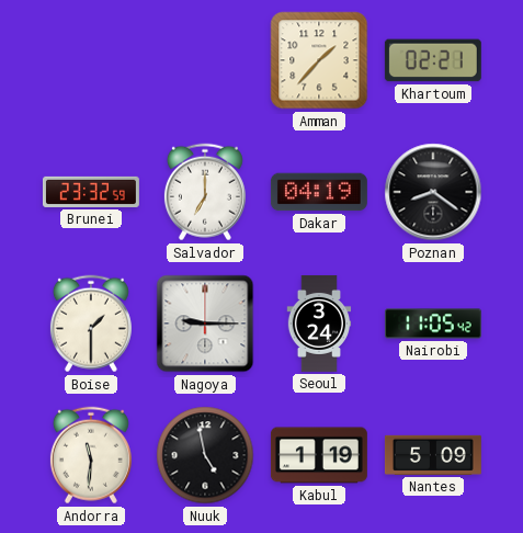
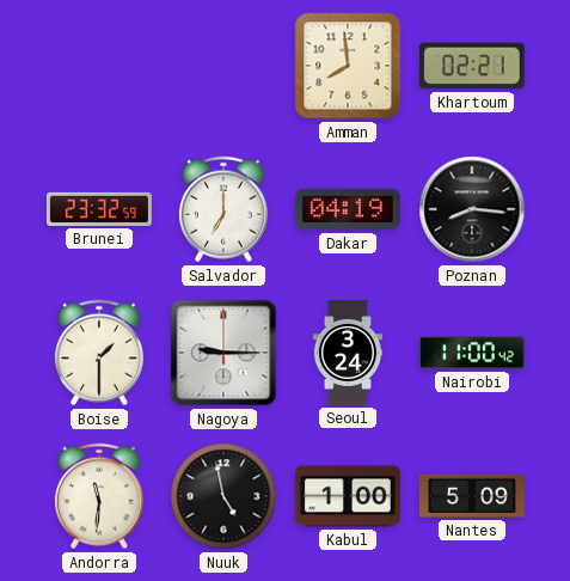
Amman: 1:37 -> 7:59 (348, 66)
Poznan: 8:21 -> 8:16 (472, 209)
Nairobi: 11:05 -> 11:00 (472, 353)
Kabul: 1:19 -> 1:00 (348, 496)
